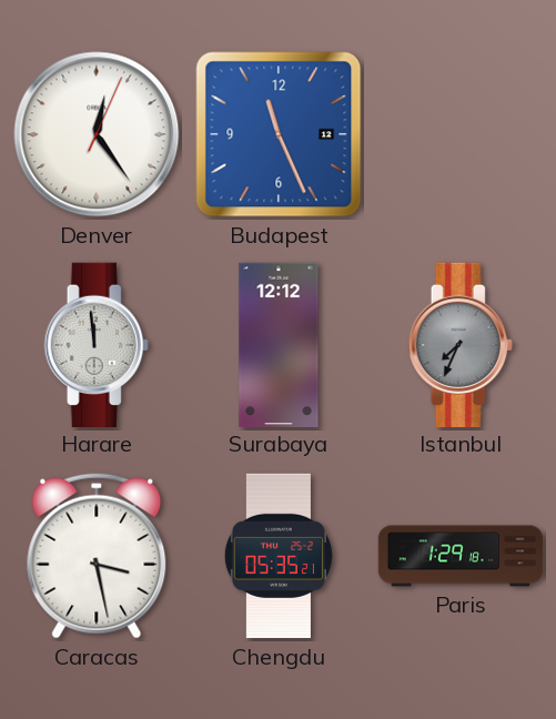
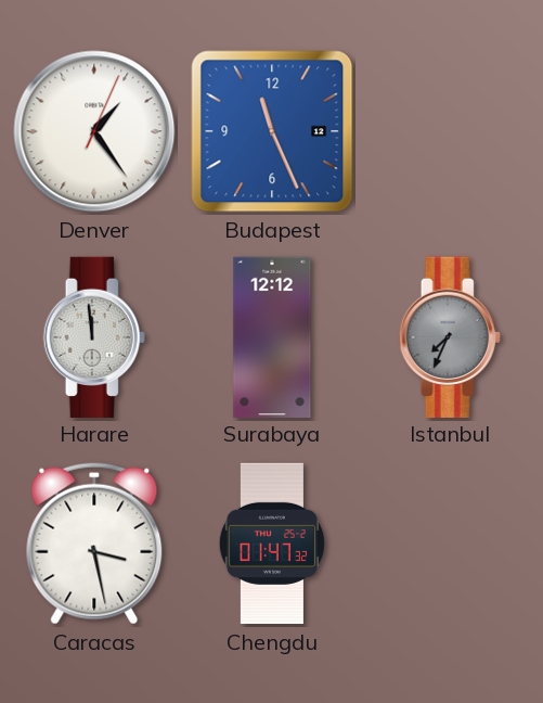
Denver: 12:24 -> 1:24 (94, 131)
Chengdu: 05:35 -> 01:47 (272, 544)
Paris: 1:29 -> none (461, 556)
